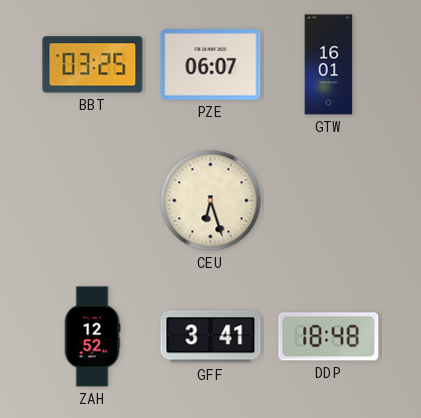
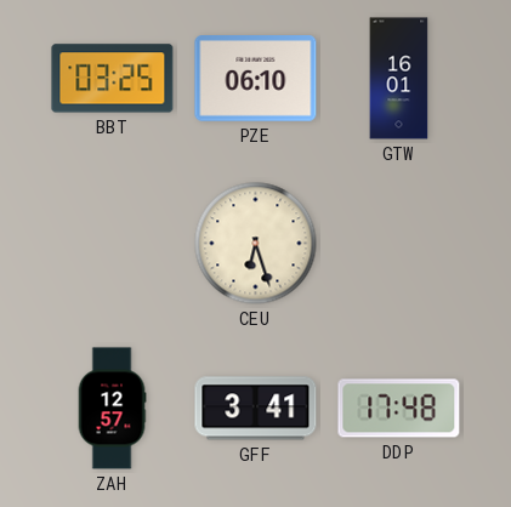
PZE: 06:07 -> 06:10 (256, 79)
ZAH: 12:52 -> 12:57 (112, 409)
DDP: 18:48 -> 17:48 (399, 409)
